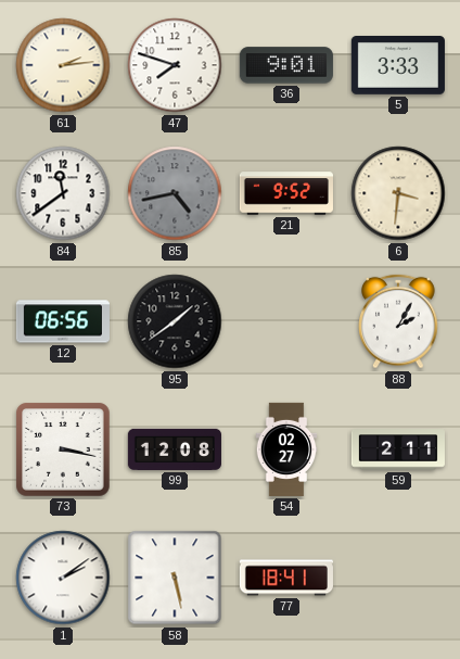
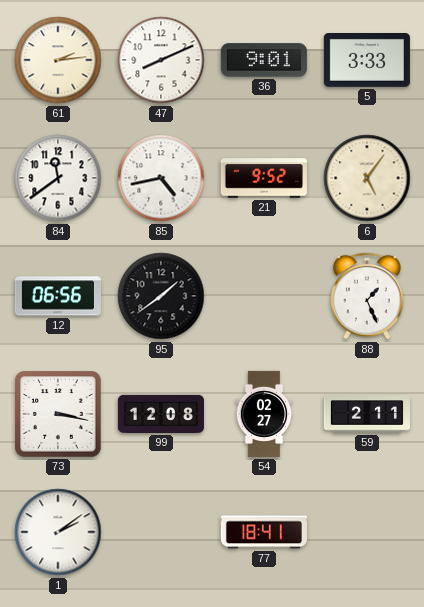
47: 7:48 -> 8:11 (161, 60)
85 dial: grey -> white (161, 178)
6: 3:31 -> 5:06 (367, 178)
88: 2:05 -> 1:26 (368, 296)
58: 5:28 -> none (175, 578)
